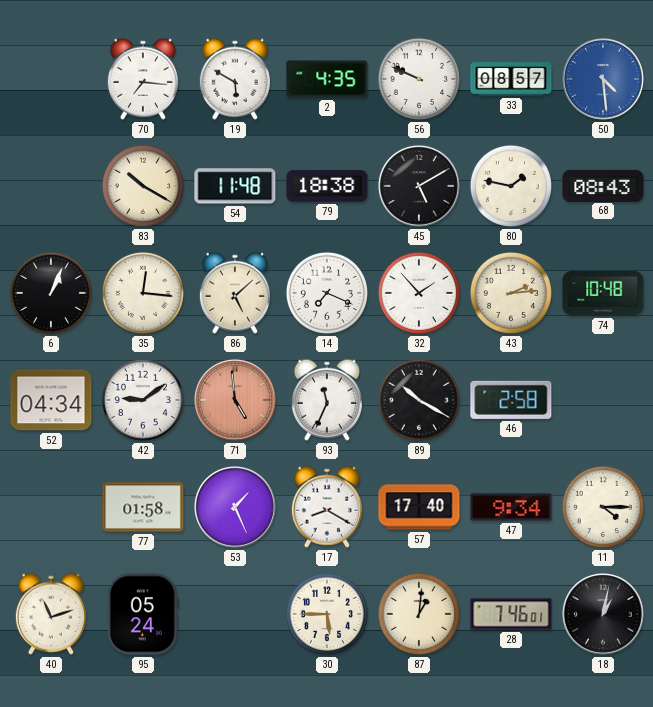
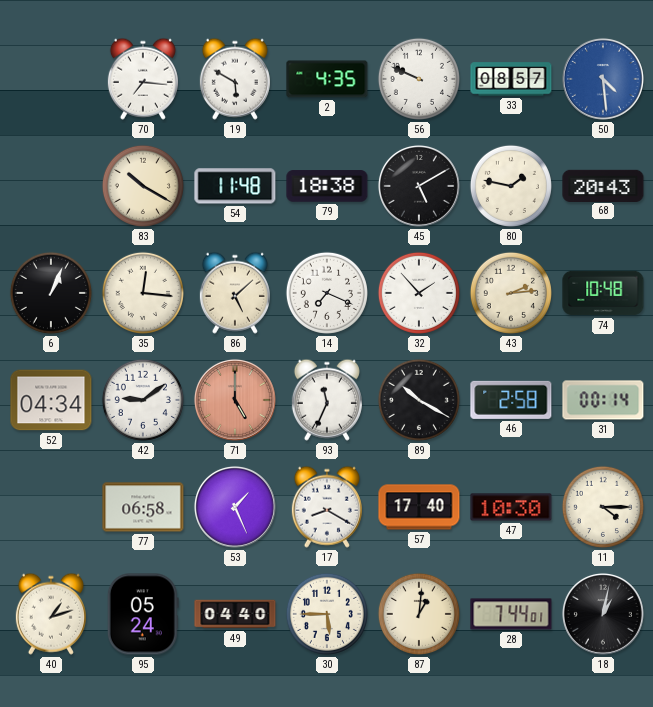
68: 08:43 -> 20:43 (603, 185)
71: 4:59 -> 5:00 (235, 400)
31: none -> 00:14 (603, 400)
77: 01:58 -> 06:58 (143, 507)
47: 9:34 -> 10:30 (511, 507)
40: 11:12 -> 1:12 (51, 614)
49: none -> 04:40 (235, 614)
28: 7:46 -> 7:44 (511, 614)
